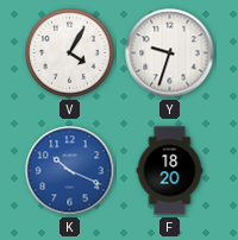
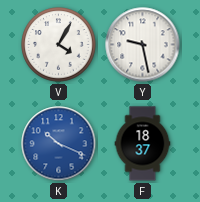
Y: 9:33 -> 9:28 (143, 45)
F: 18:20 -> 18:37 (143, 144)
